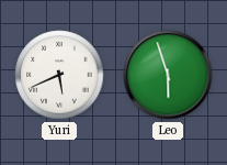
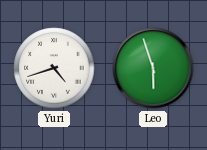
Yuri: 5:41 -> 4:42 (54, 68)
